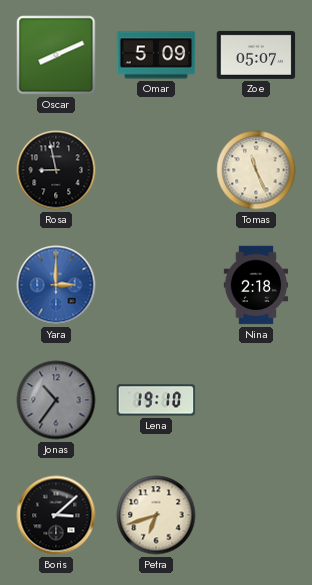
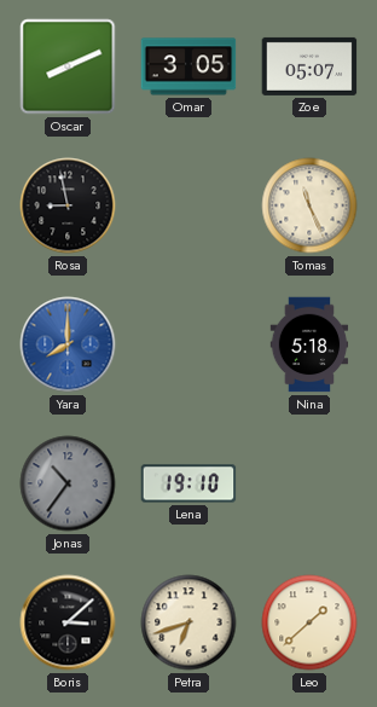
Omar: 5:09 -> 3:05 (188, 66)
Yara: 3:00 -> 8:00 (68, 344)
Nina: 2:18 -> 5:18 (309, 344)
Leo: none -> 1:38 (309, 622)
